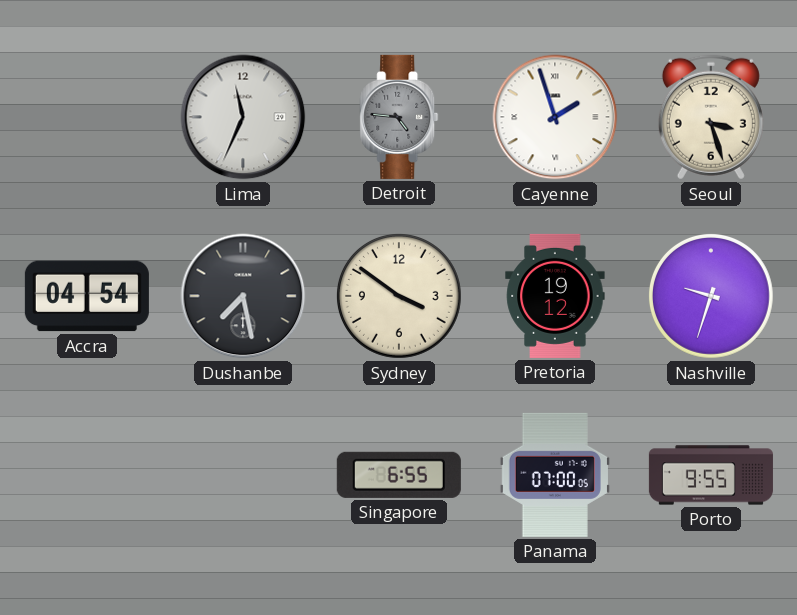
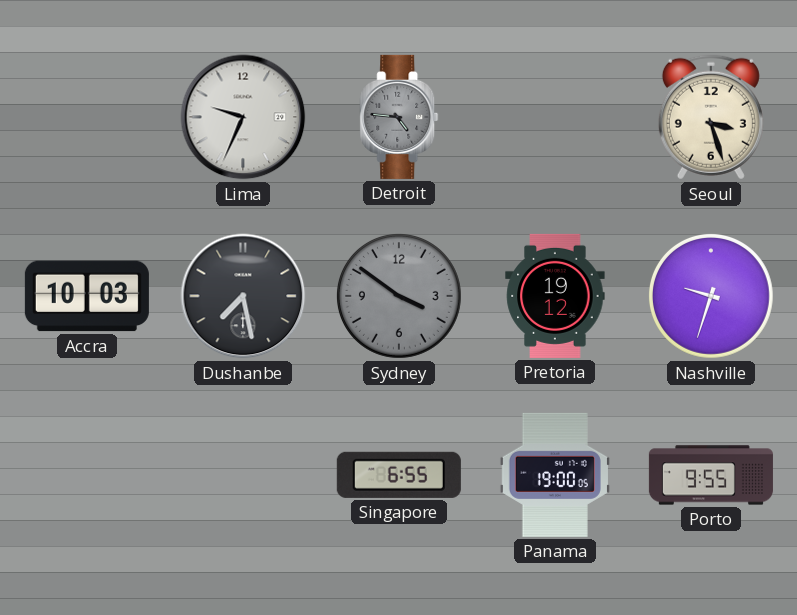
Lima: 11:34 -> 9:34 (243, 117)
Cayenne: 1:57 -> none (555, 117)
Accra: 04:54 -> 10:03 (87, 296)
Sydney dial: cream -> grey (399, 296)
Panama: 07:00 -> 19:00 (555, 475)
